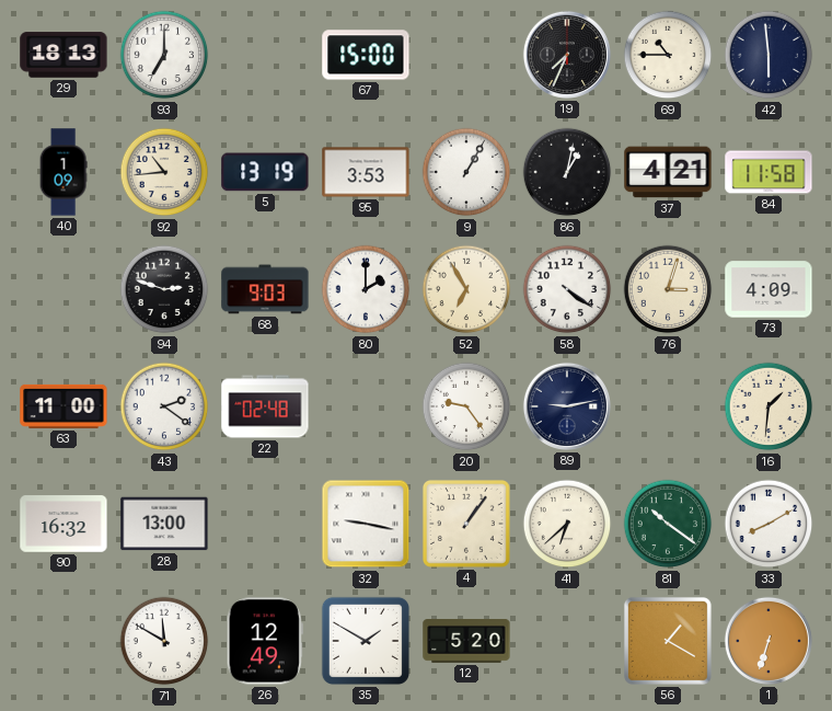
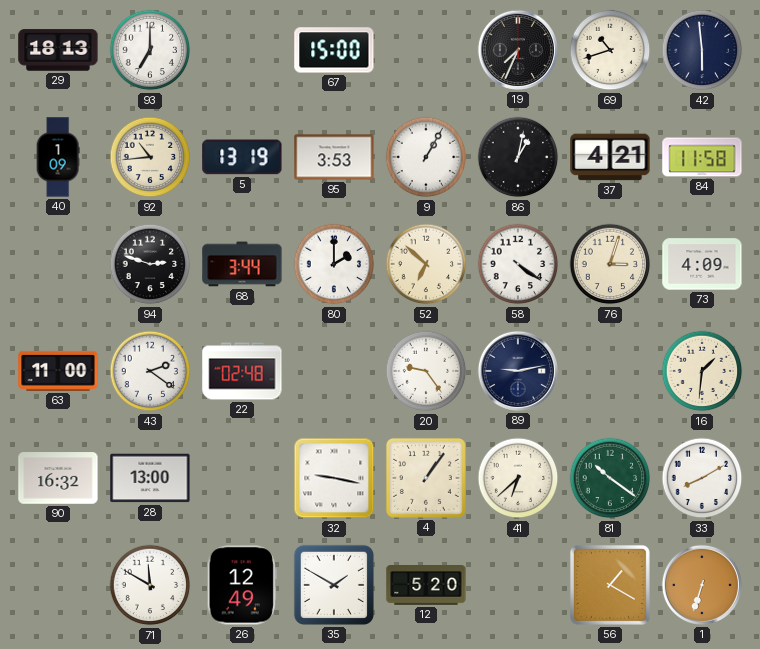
69: 10:45 -> 10:42 (610, 50)
68: 9:03 -> 3:44 (242, 264)
52: 6:55 -> 6:52 (426, 264)
